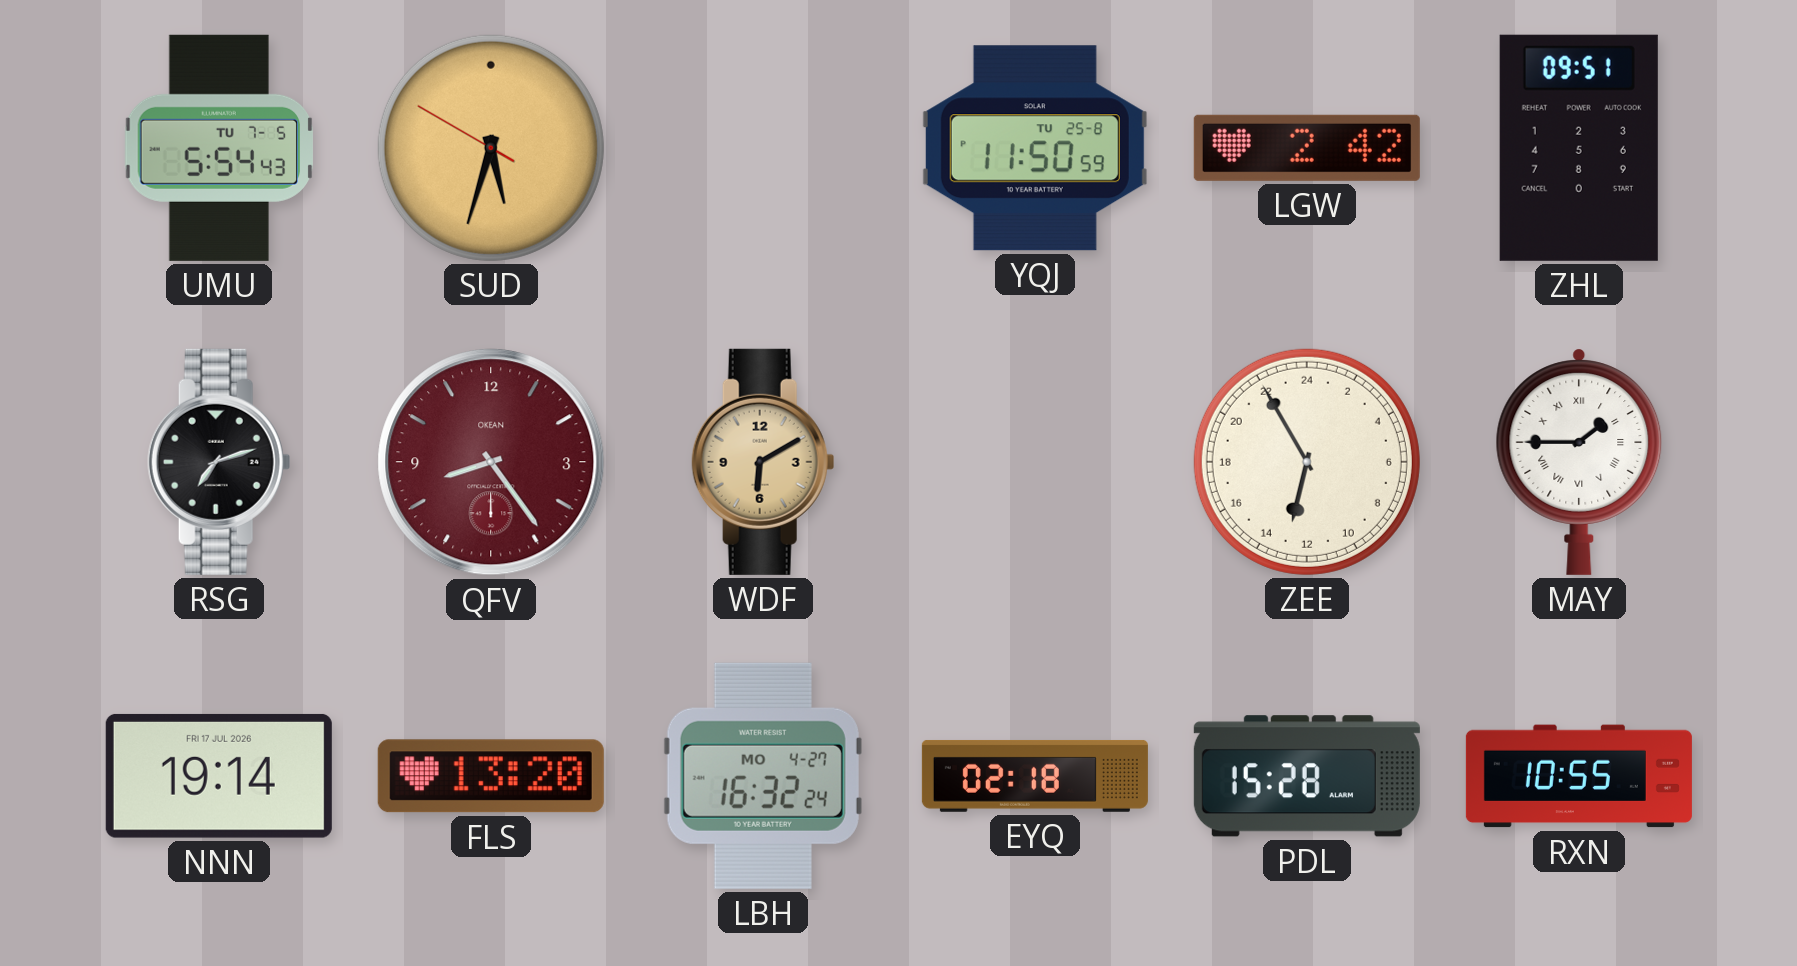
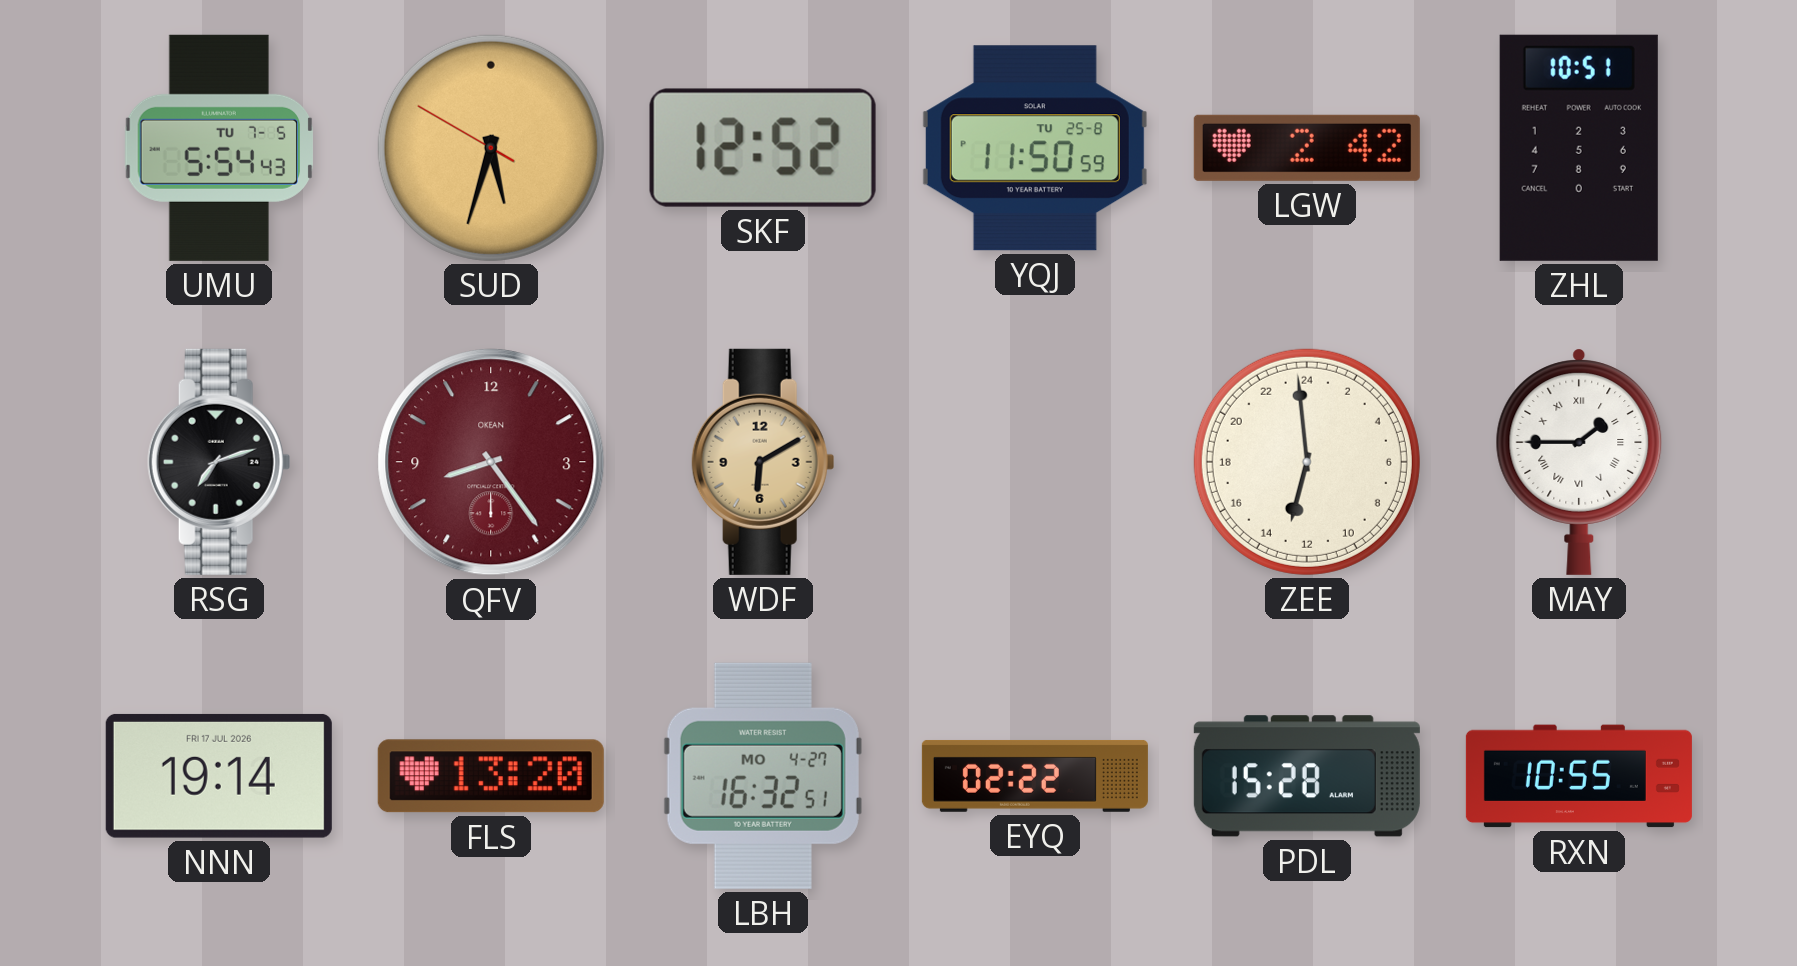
SKF: none -> 12:52 (763, 148)
ZHL: 09:51 -> 10:51 (1579, 148)
ZEE: 12:55 -> 12:59 (1307, 462)
LBH: 16:32:24 -> 16:32:51 (763, 776)
EYQ: 02:18 -> 02:22 (1035, 776)
